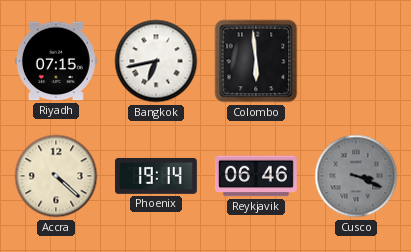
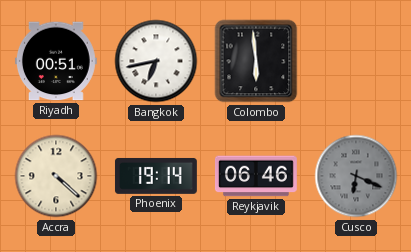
Riyadh: 07:15 -> 00:51 (56, 61)
Cusco: 3:19 -> 6:19 (356, 176)
